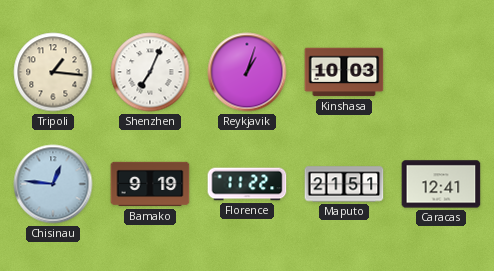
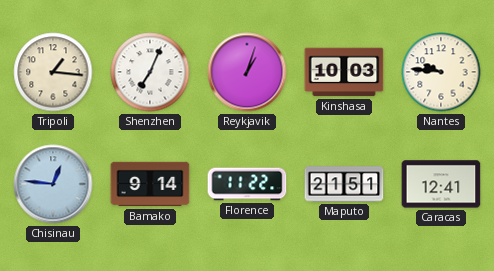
Nantes: none -> 9:46 (441, 72)
Bamako: 9:19 -> 9:14 (150, 184)
